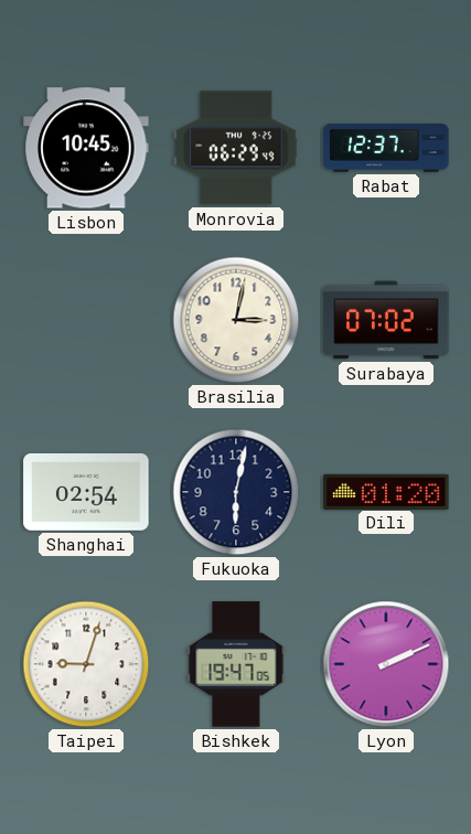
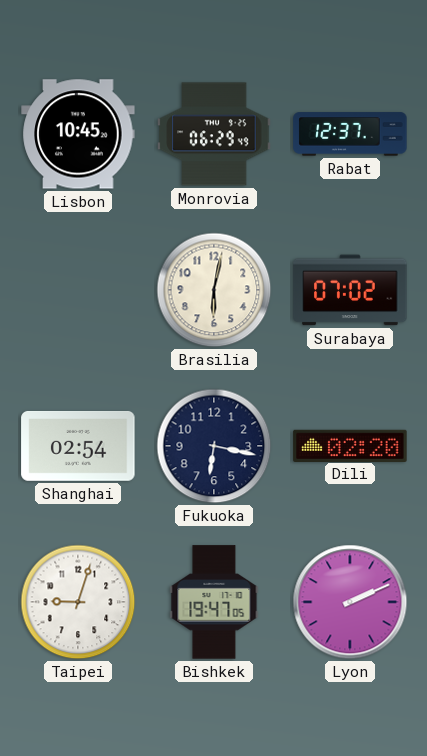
Brasilia: 3:02 -> 6:02 (214, 290)
Fukuoka: 6:02 -> 6:17 (214, 446)
Dili: 01:20 -> 02:20 (350, 445)
